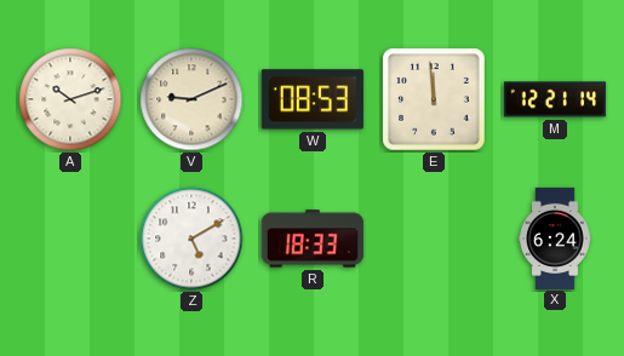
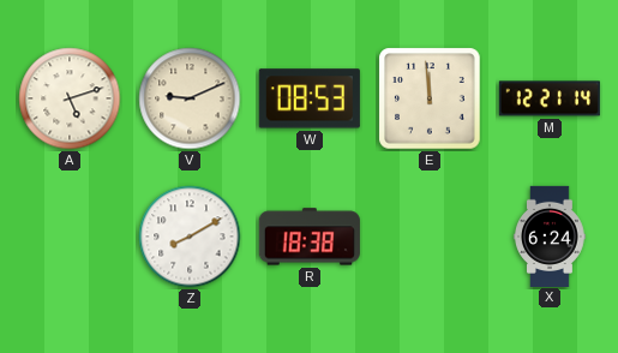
A: 10:12 -> 5:12 (70, 98)
Z: 5:10 -> 8:10 (190, 237)
R: 18:33 -> 18:38 (310, 237)
